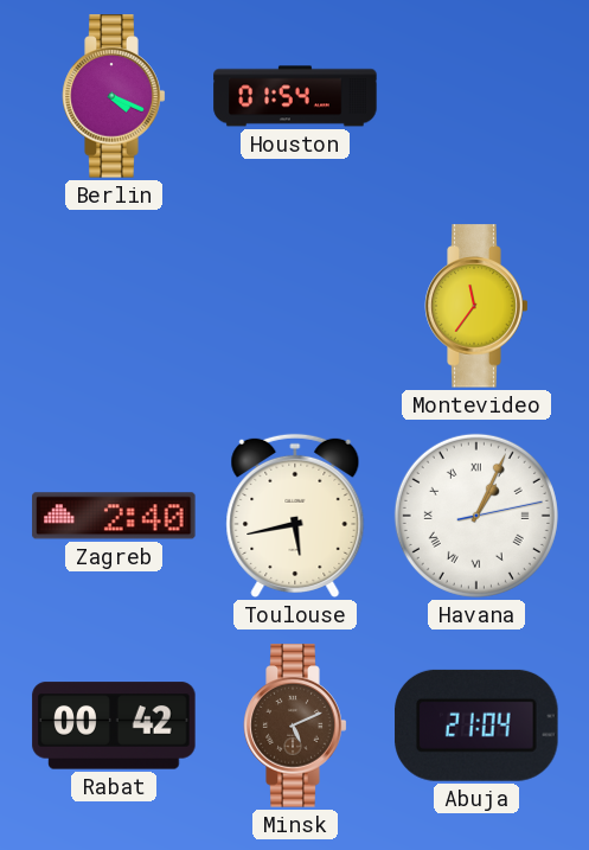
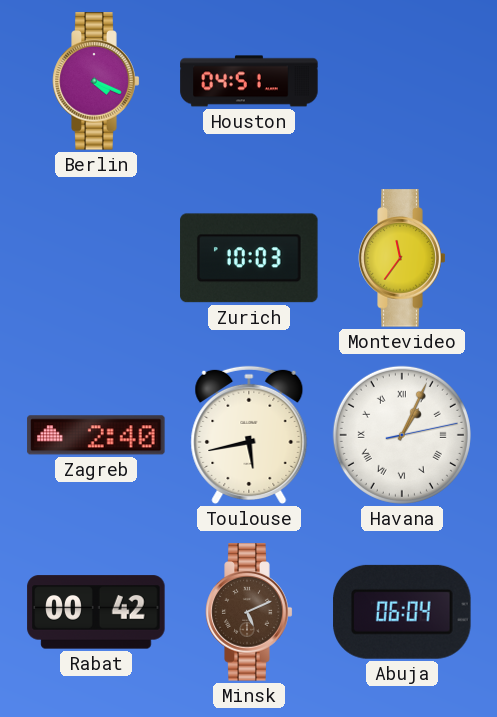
Houston: 01:54 -> 04:51 (249, 81)
Zurich: none -> 10:03 (249, 258)
Abuja: 21:04 -> 06:04 (402, 612)
